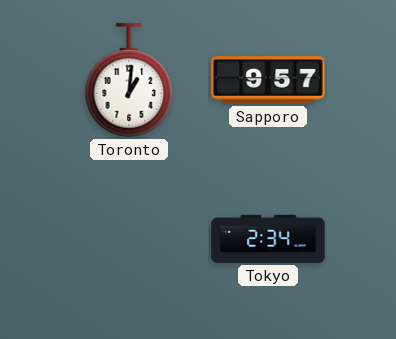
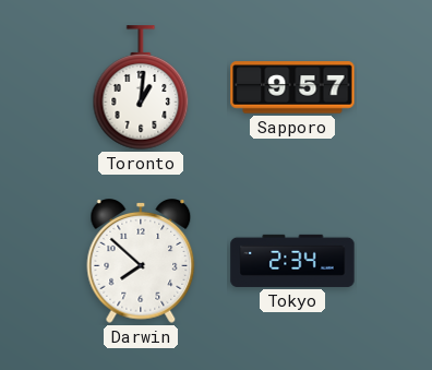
Darwin: none -> 7:52 (141, 262)
